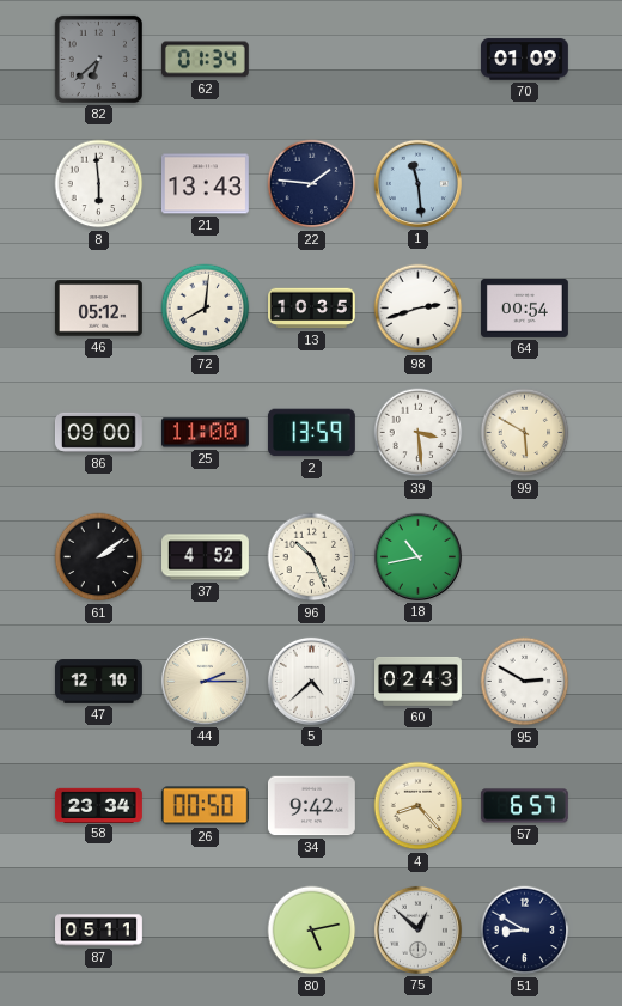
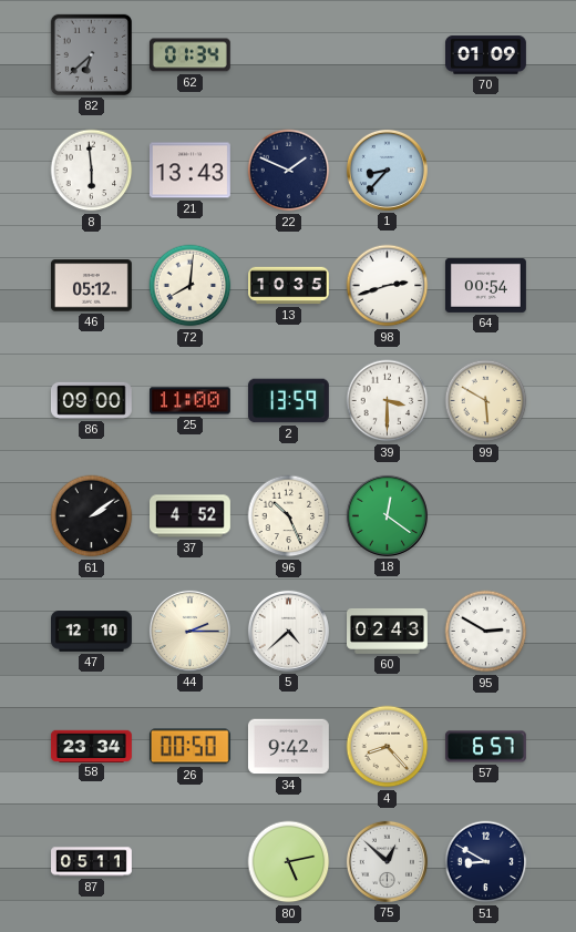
22: 1:46 -> 1:49 (289, 171)
1: 11:29 -> 8:37 (387, 170)
39: 3:29 -> 3:30 (388, 401)
18: 10:43 -> 12:21 (387, 515)
